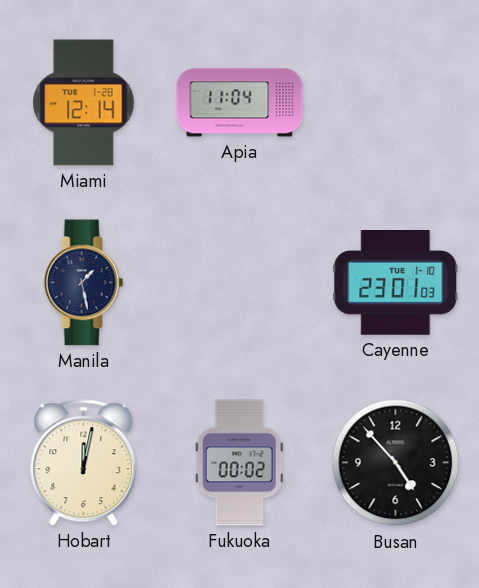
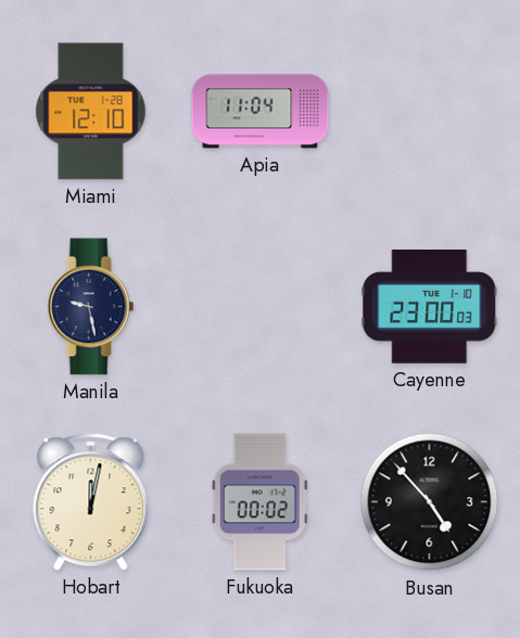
Miami: 12:14 -> 12:10 (91, 112)
Manila: 1:28 -> 9:28 (91, 307)
Cayenne: 23:01 -> 23:00 (430, 307)
